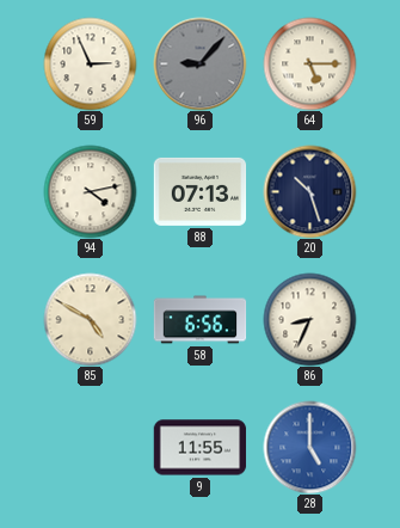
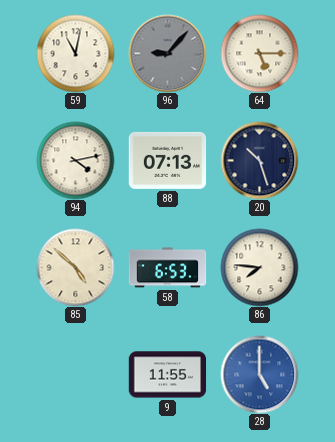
59: 2:56 -> 11:02 (75, 53)
85: 4:50 -> 4:52 (75, 267)
58: 6:56 -> 6:53 (167, 268)
86: 8:34 -> 7:46 (259, 267)
